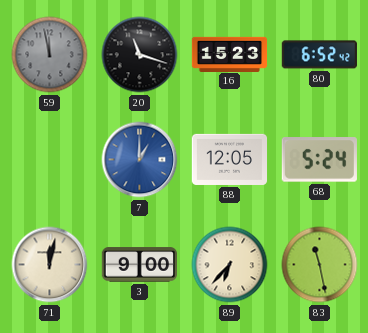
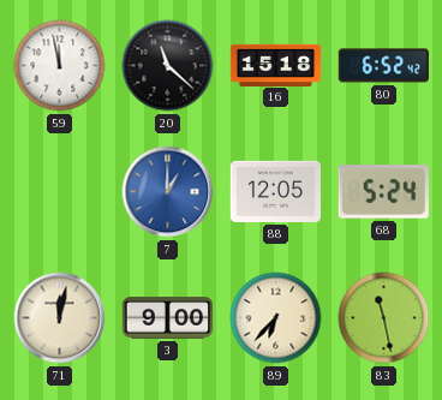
59 dial: grey -> white (60, 66)
20: 11:18 -> 11:22 (168, 66)
16: 15:23 -> 15:18 (276, 65)
